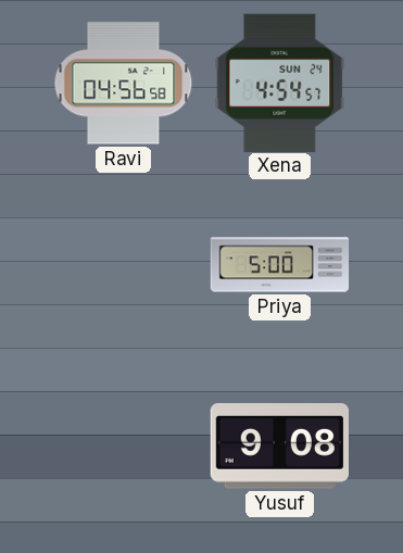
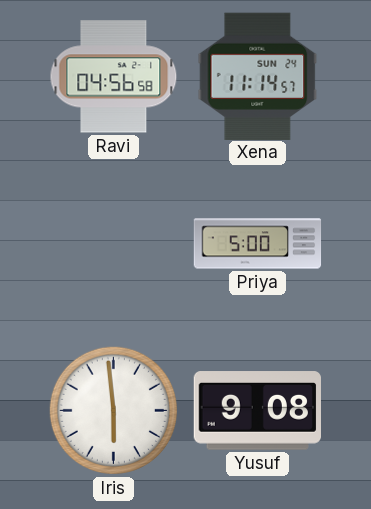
Xena: 4:54 -> 11:14 (258, 76)
Iris: none -> 5:59 (113, 410)
